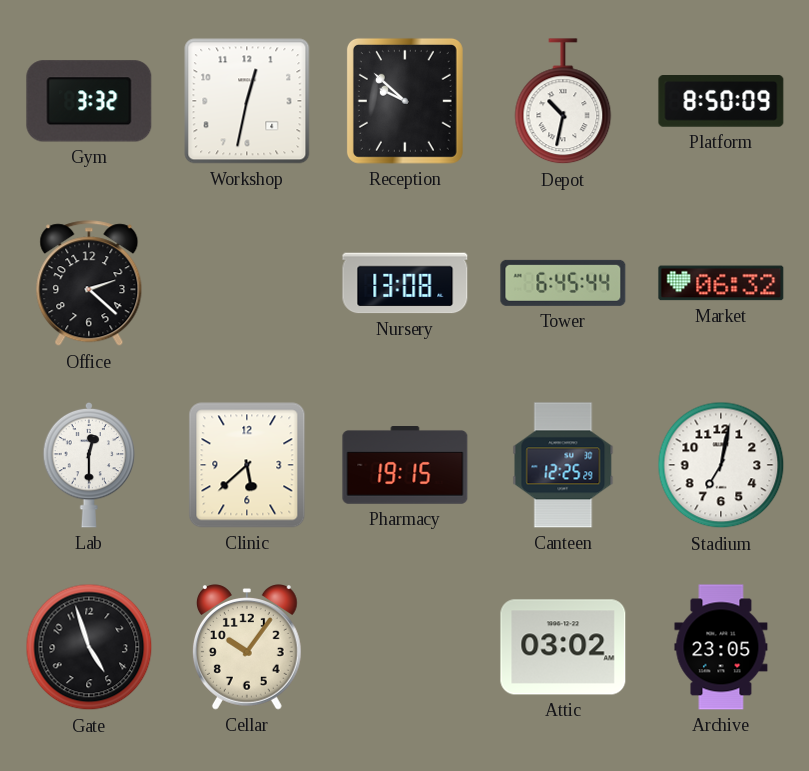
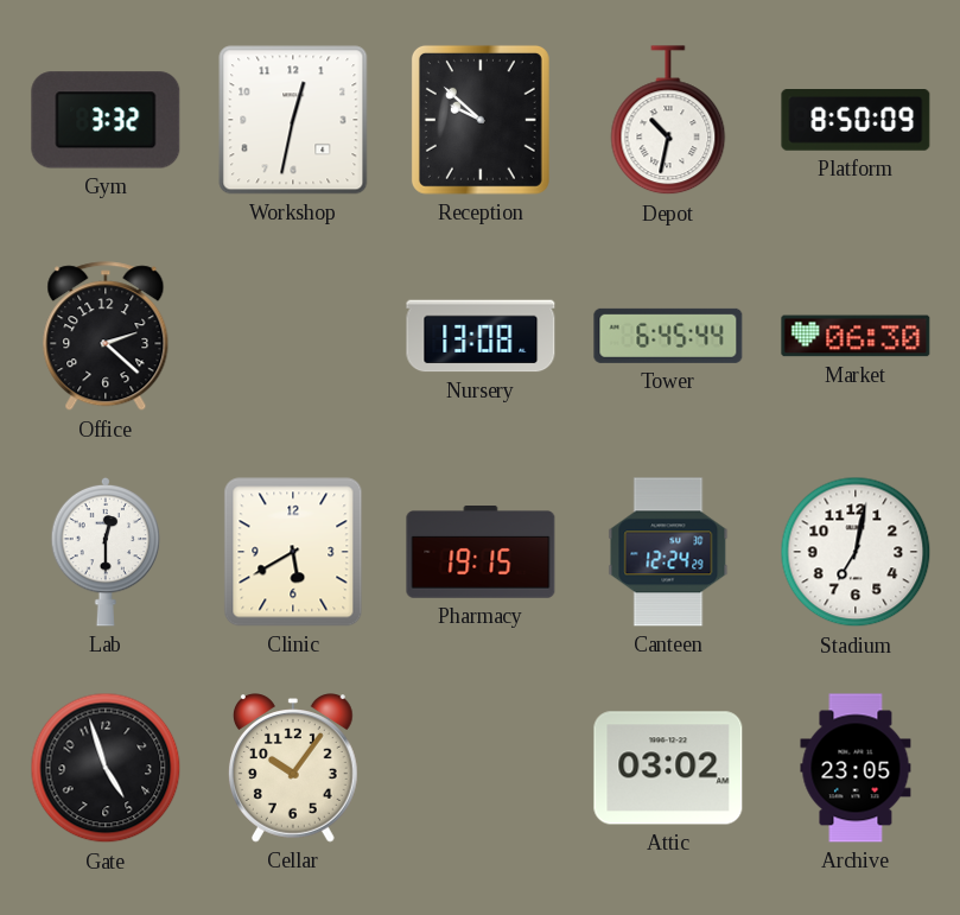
Market: 06:32 -> 06:30 (856, 336)
Clinic: 5:38 -> 5:40 (293, 552)
Canteen: 12:25 -> 12:24 (668, 552)
